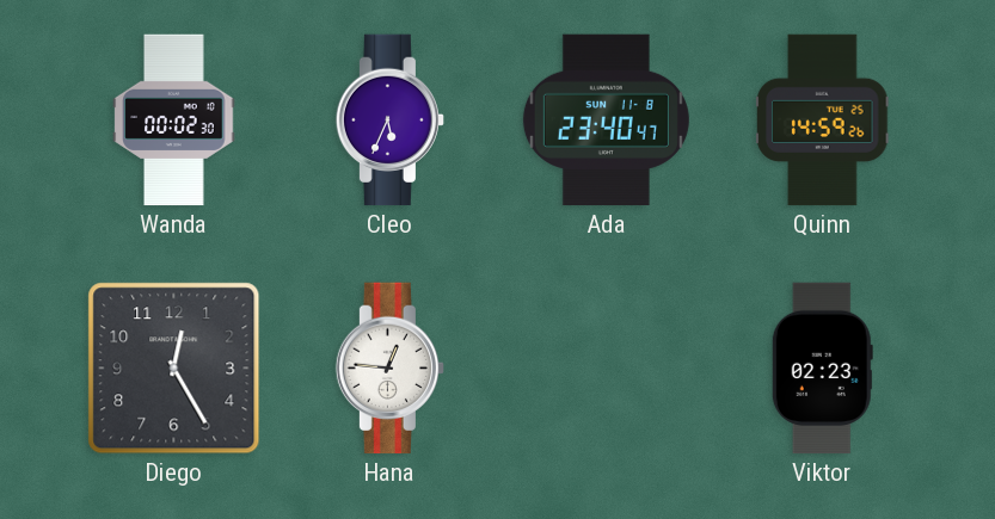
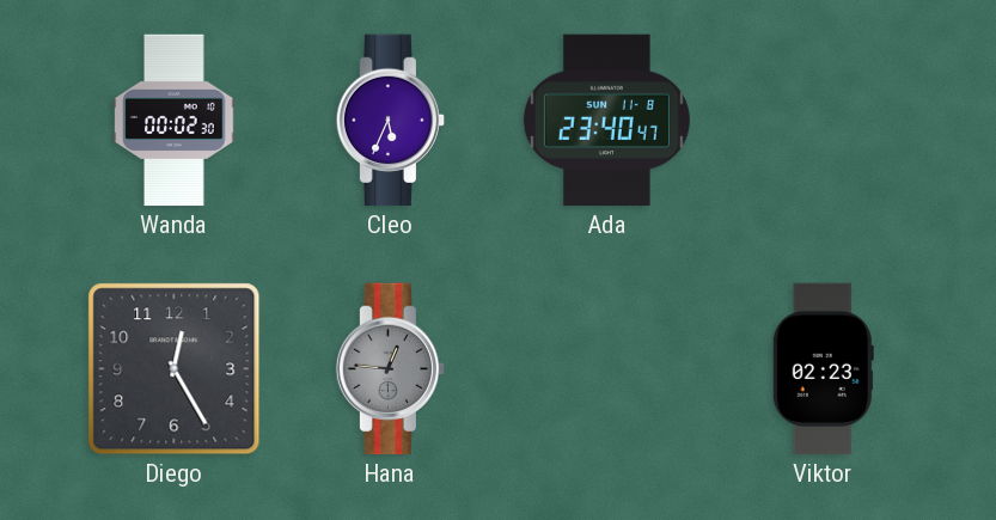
Quinn: 14:59 -> none (823, 121)
Hana dial: white -> grey (390, 369)
